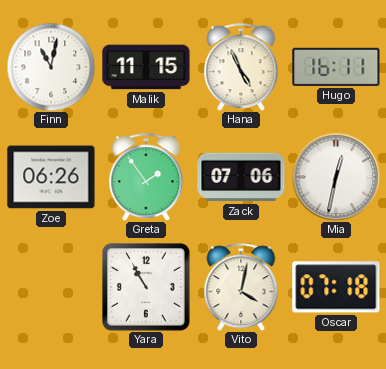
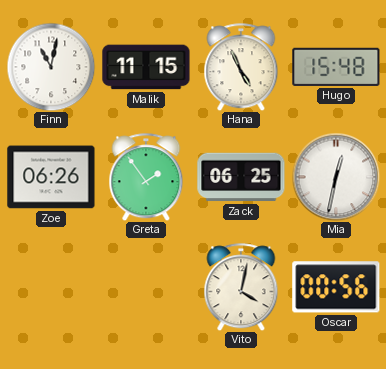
Hugo: 16:11 -> 15:48 (336, 67)
Zack: 07:06 -> 06:25 (241, 177)
Yara: 10:55 -> none (147, 288)
Oscar: 07:18 -> 00:56 (336, 287)
